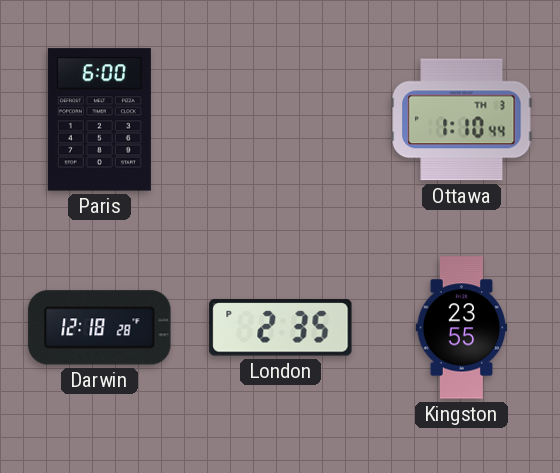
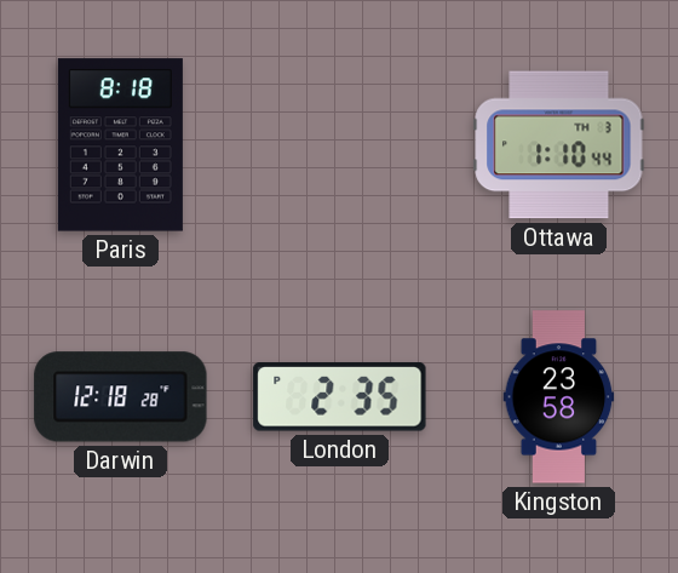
Paris: 6:00 -> 8:18 (120, 145)
Kingston: 23:55 -> 23:58 (559, 397)
